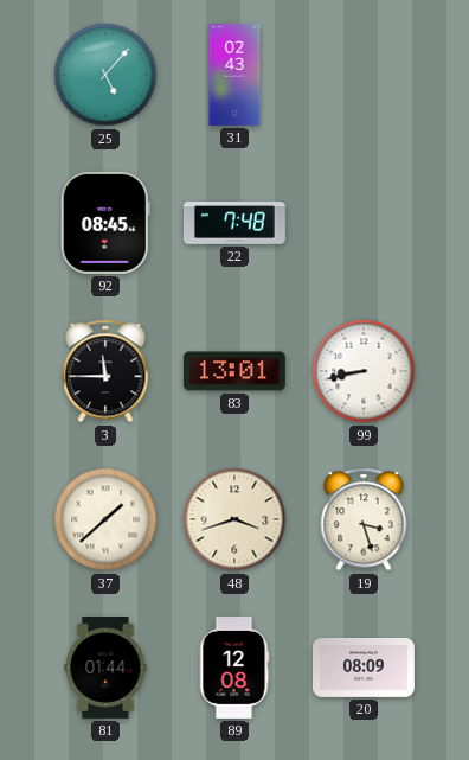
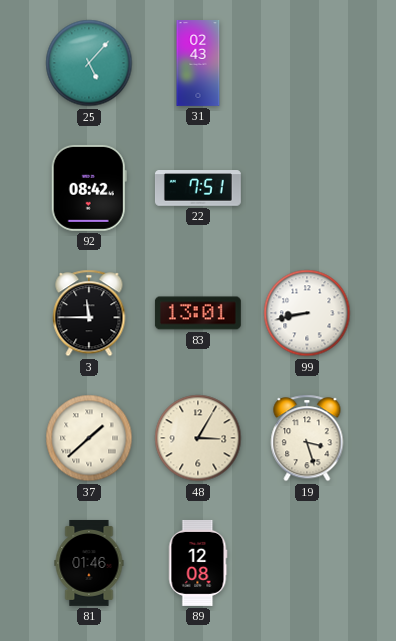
92: 08:45 -> 08:42 (89, 188)
22: 7:48 -> 7:51 (198, 189)
48: 3:42 -> 3:05 (198, 438)
81: 01:44 -> 01:46 (89, 563)
20: 08:09 -> none (364, 668)
